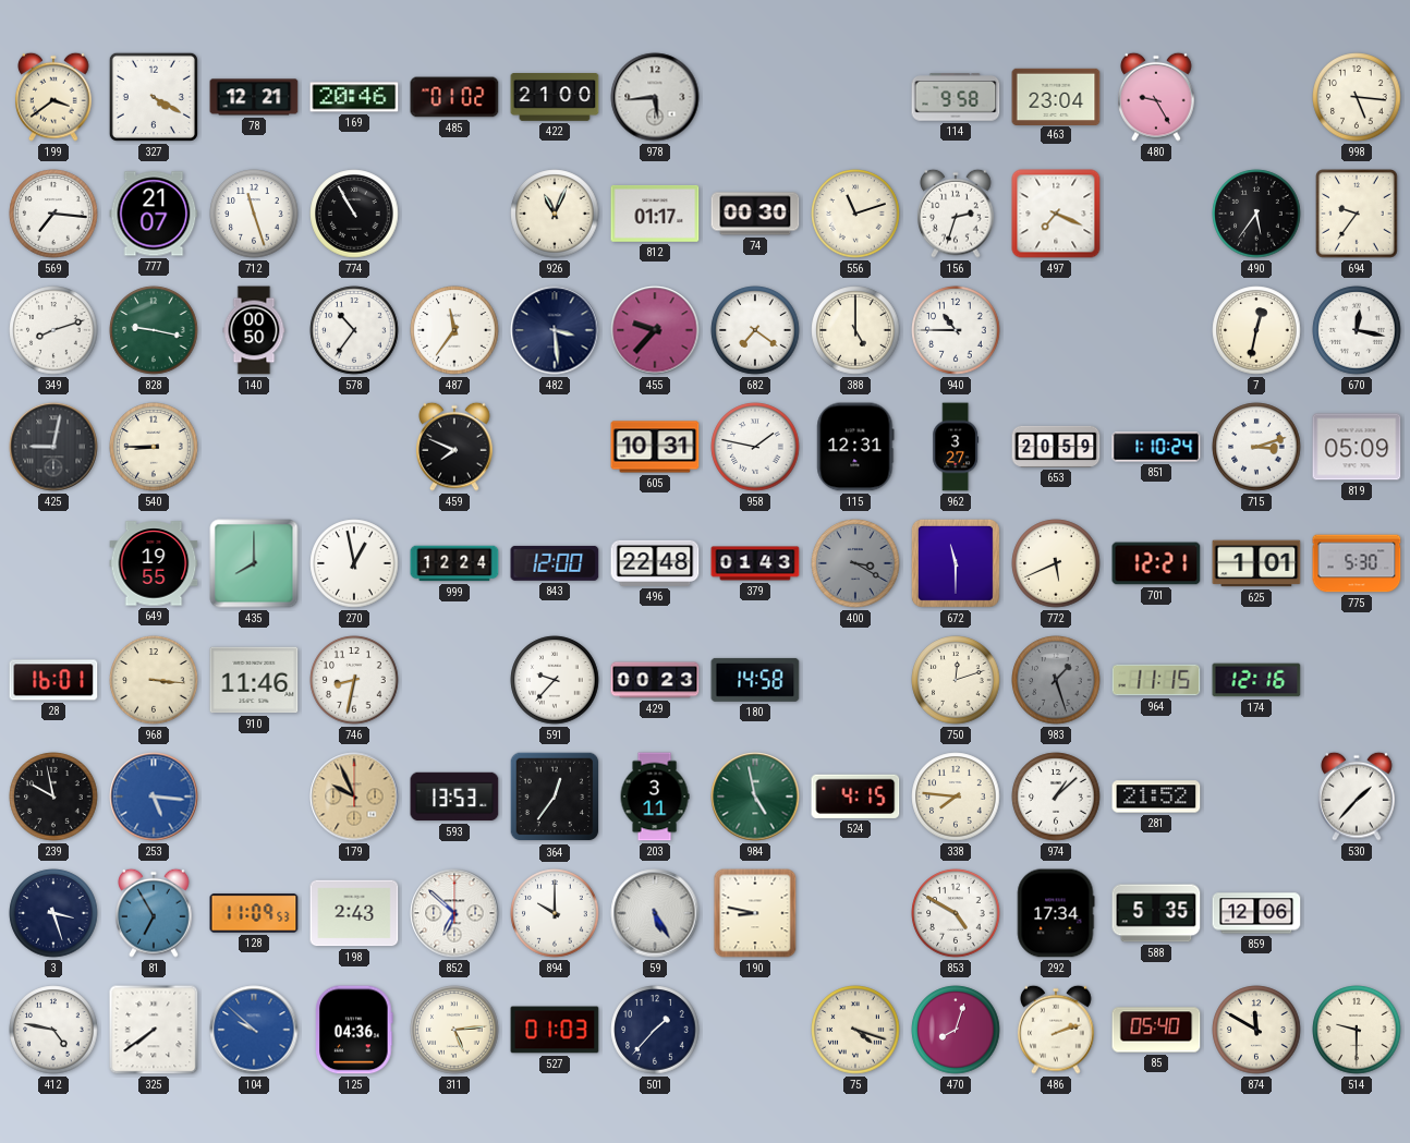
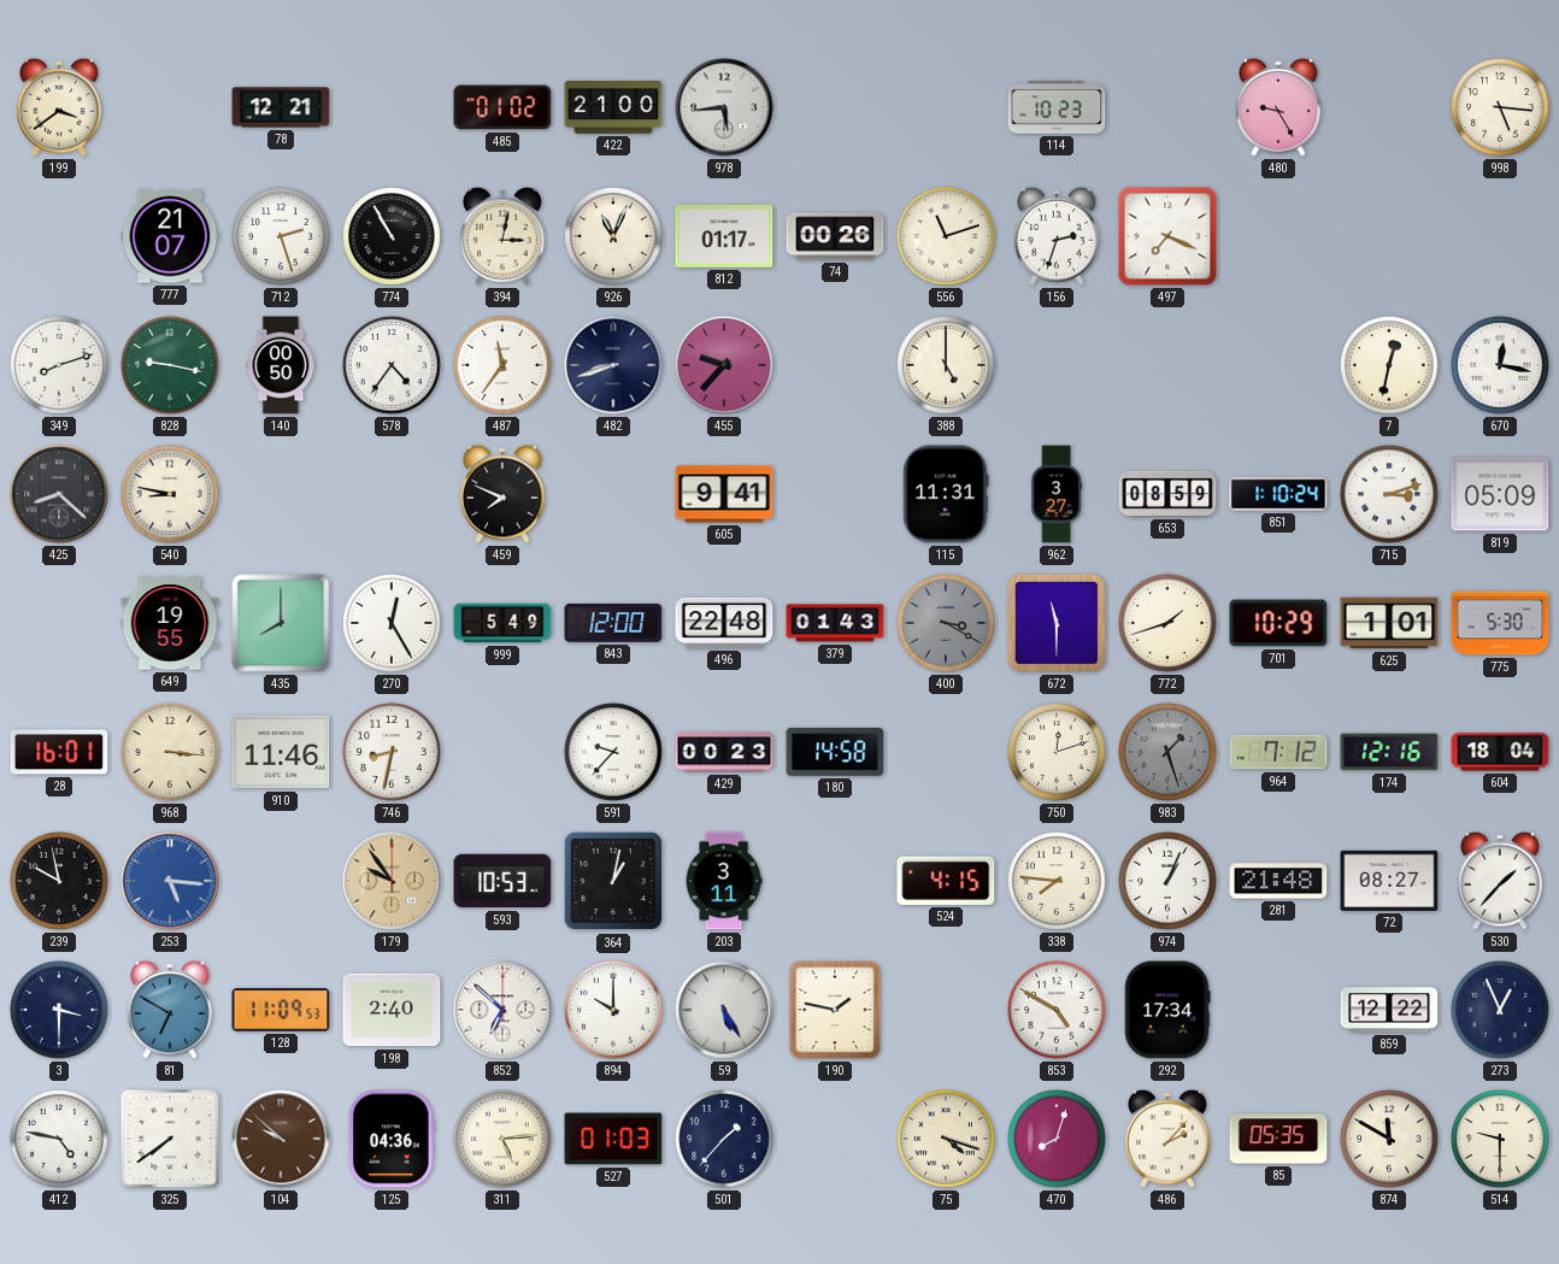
327: 4:20 -> none (154, 97)
169: 20:46 -> none (354, 97)
114: 9:58 -> 10:23 (1057, 107)
463: 23:04 -> none (1056, 96)
569: 7:16 -> none (53, 214)
712: 11:27 -> 2:27 (281, 236)
394: none -> 3:02 (502, 236)
74: 00:30 -> 00:26 (835, 236)
490: 5:36 -> none (1256, 214)
694: 9:36 -> none (1358, 215)
578: 10:36 -> 4:36 (392, 365)
482: 3:29 -> 8:42 (613, 365)
682: 7:21 -> none (755, 330)
940: 10:45 -> none (956, 330)
425: 9:02 -> 8:22 (59, 494)
540: 8:45 -> 8:47 (170, 494)
605: 10:31 -> 9:41 (724, 494)
958: 1:47 -> none (755, 447)
115: 12:31 -> 11:31 (946, 494)
653: 20:59 -> 08:59 (1167, 494)
270: 12:58 -> 12:25 (392, 623)
999: 12:24 -> 5:49 (502, 623)
772: 5:41 -> 1:42 (1167, 623)
701: 12:21 -> 10:29 (1278, 623)
964: 11:15 -> 7:12 (1278, 752)
604: none -> 18:04 (1500, 752)
179: 9:56 -> 9:54 (392, 881)
593: 13:53 -> 10:53 (502, 881)
364: 12:36 -> 1:02 (613, 881)
984: 4:58 -> none (755, 797)
974: 1:08 -> 1:04 (1167, 881)
281: 21:52 -> 21:48 (1278, 881)
72: none -> 08:27 (1389, 881)
3: 3:27 -> 3:30 (59, 1010)
81: 6:55 -> 6:50 (170, 1010)
198: 2:43 -> 2:40 (392, 1010)
190: 8:47 -> 1:47 (835, 1010)
588: 5:35 -> none (1156, 913)
859: 12:06 -> 12:22 (1389, 1010)
273: none -> 12:56 (1500, 1010)
104 dial: blue -> brown (281, 1139)
486: 2:12 -> 2:07 (1167, 1139)
85: 05:40 -> 05:35 (1278, 1139)
